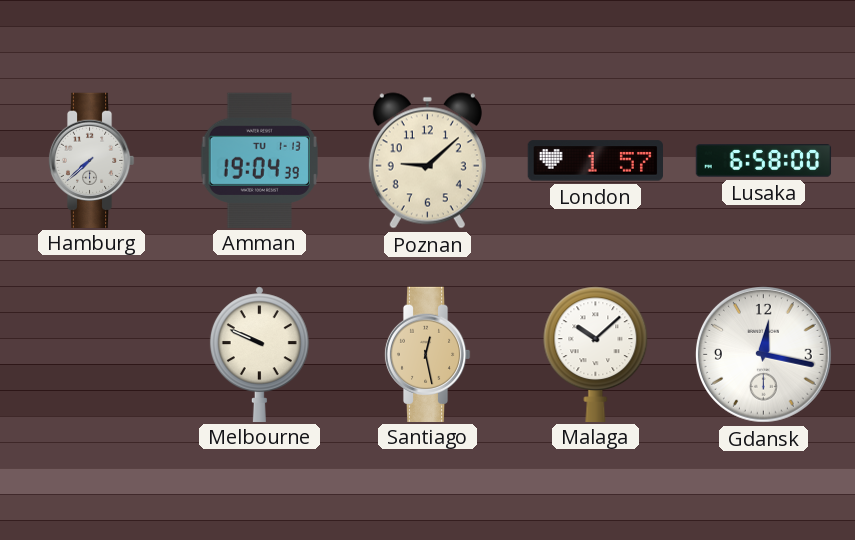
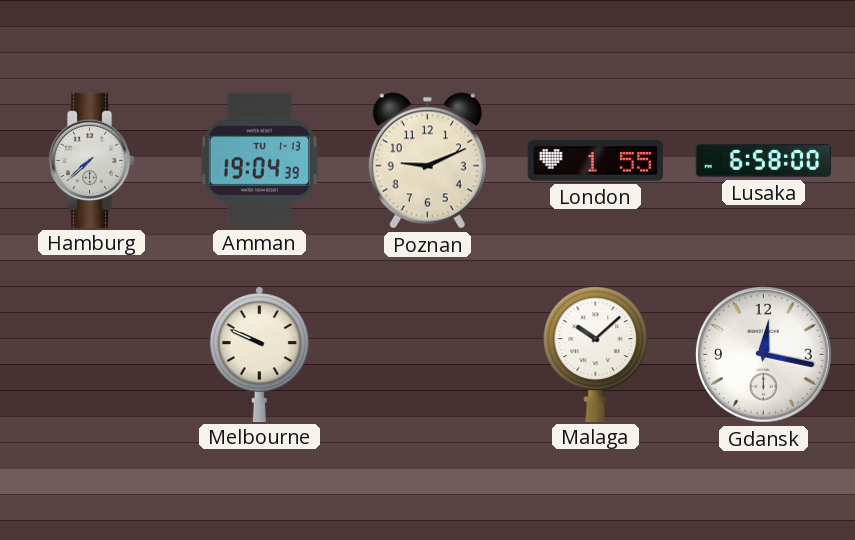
Poznan: 9:08 -> 9:11 (427, 161)
London: 1:57 -> 1:55 (595, 161)
Santiago: 12:28 -> none (427, 354)
